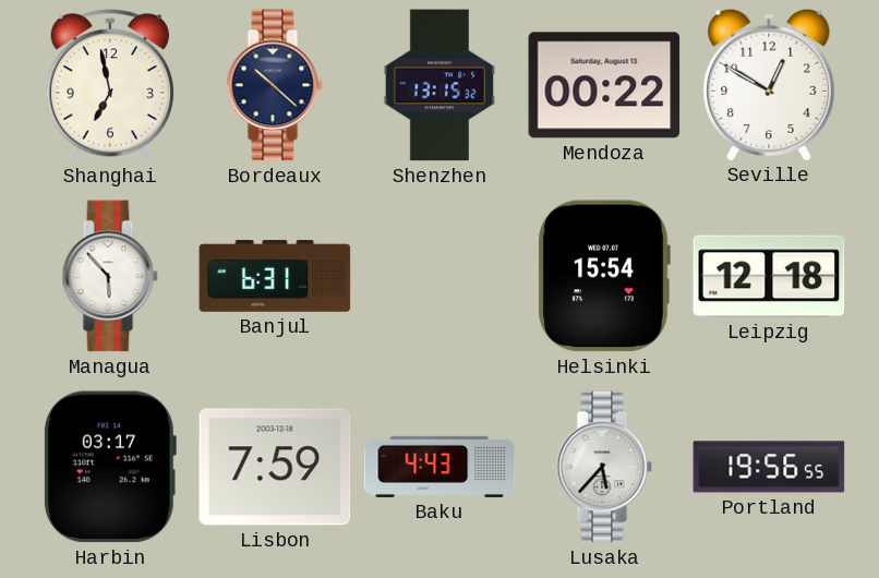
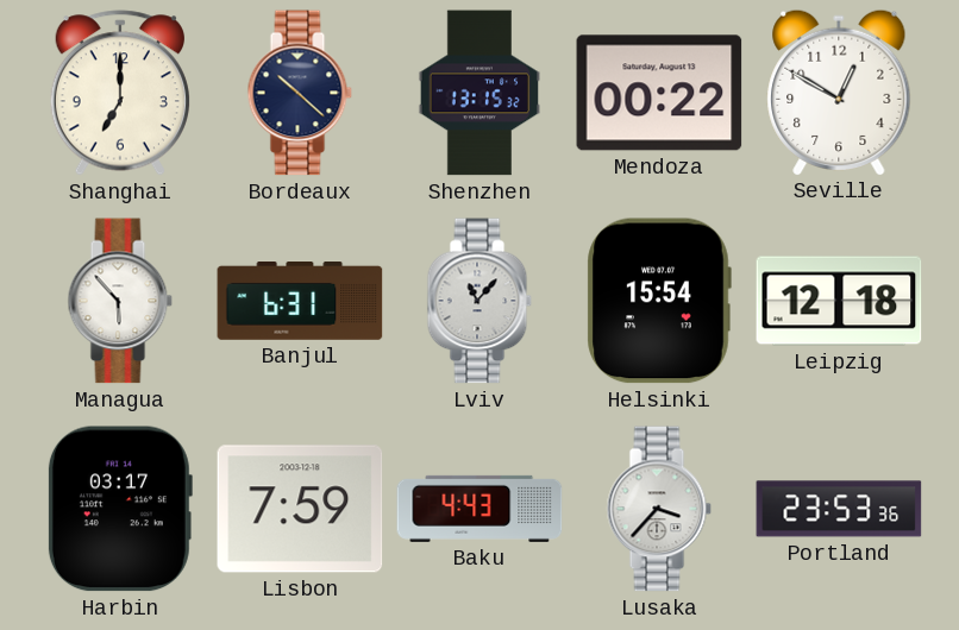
Shanghai: 6:58 -> 7:00 (120, 93)
Lviv: none -> 11:07 (479, 301)
Lusaka: 5:37 -> 3:37 (659, 509)
Portland: 19:56 -> 23:53 (839, 509)
